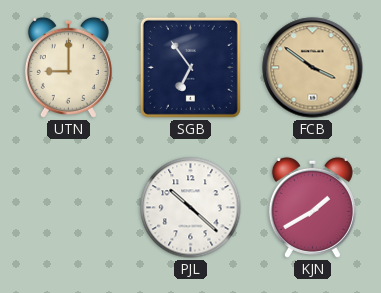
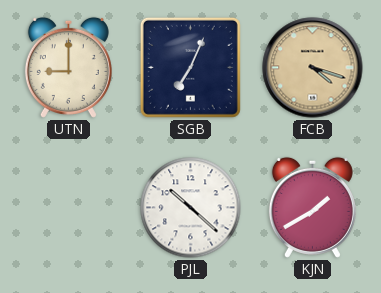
SGB: 6:54 -> 7:04 (190, 67)
FCB: 3:51 -> 4:18 (313, 68)
